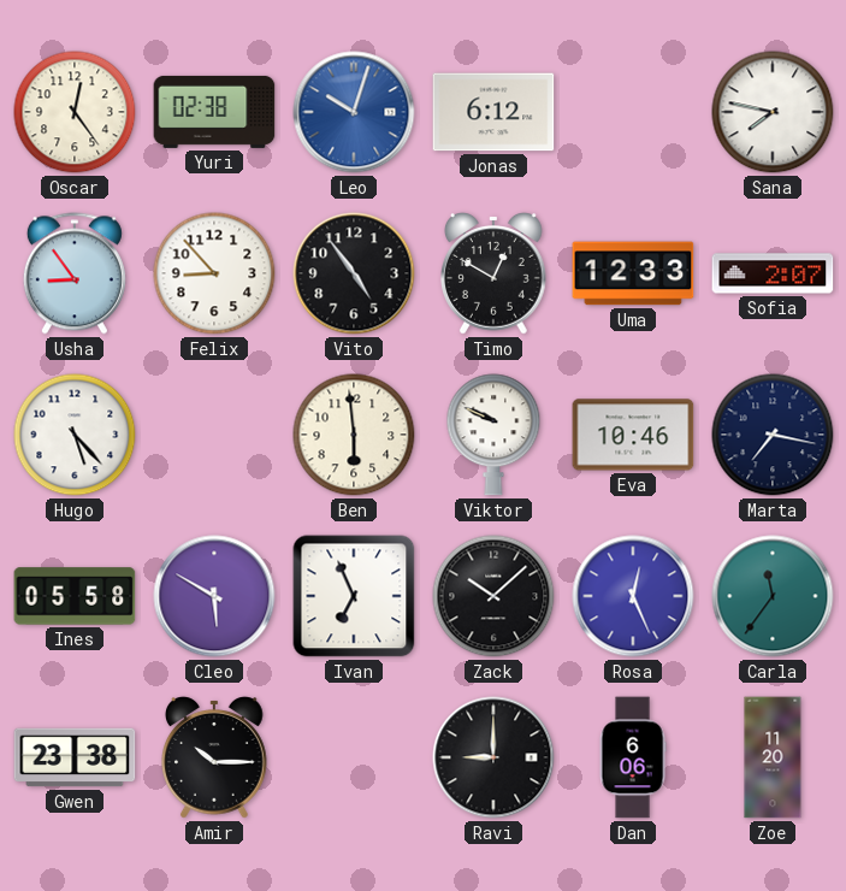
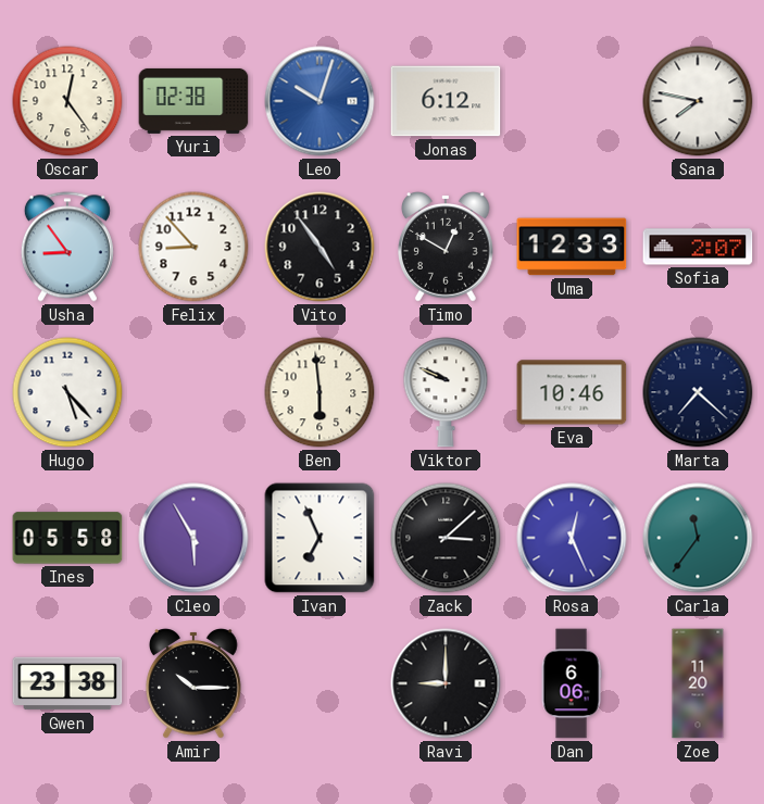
Marta: 7:17 -> 7:22 (698, 392)
Cleo: 5:50 -> 5:55 (193, 538)
Zack: 10:08 -> 3:08 (446, 538)
